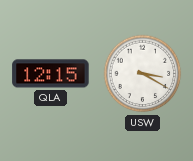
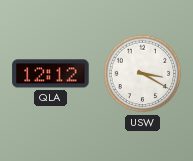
QLA: 12:15 -> 12:12 (51, 74)
